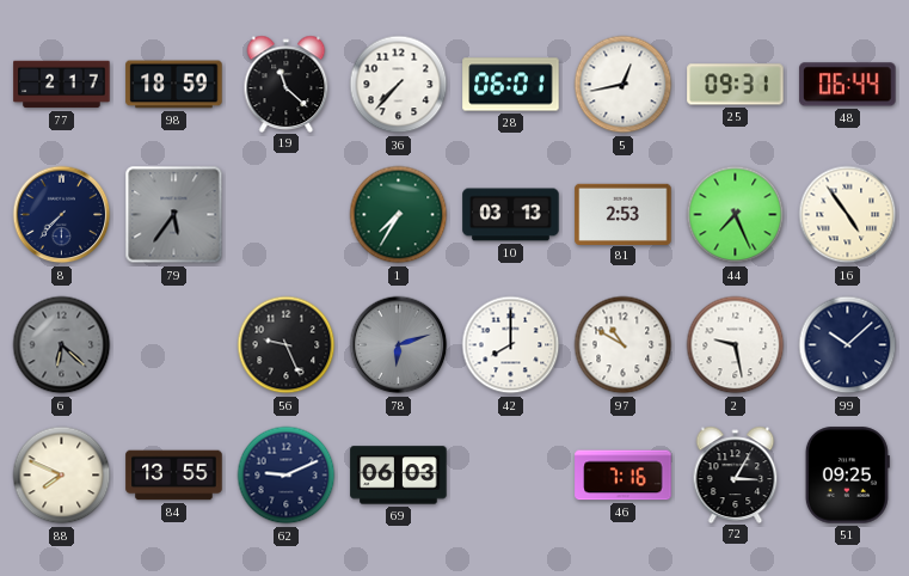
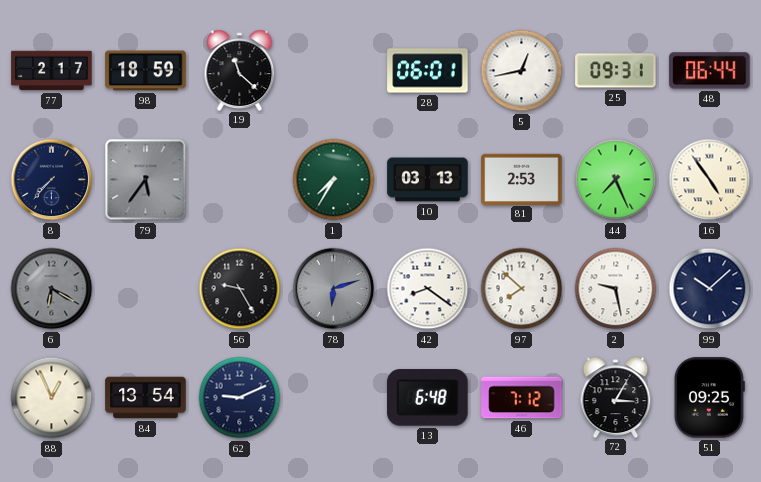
36: 7:37 -> none (399, 85)
6: 6:22 -> 6:20 (52, 289)
56: 9:26 -> 9:25 (240, 289)
42: 8:00 -> 8:21 (428, 289)
97: 10:50 -> 7:52 (522, 289)
88: 7:49 -> 12:56 (52, 398)
84: 13:55 -> 13:54 (146, 398)
69: 06:03 -> none (399, 476)
13: none -> 6:48 (428, 398)
46: 7:16 -> 7:12 (522, 398)
